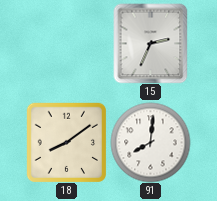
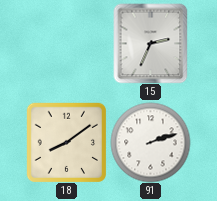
91: 8:01 -> 2:12 (150, 142)
